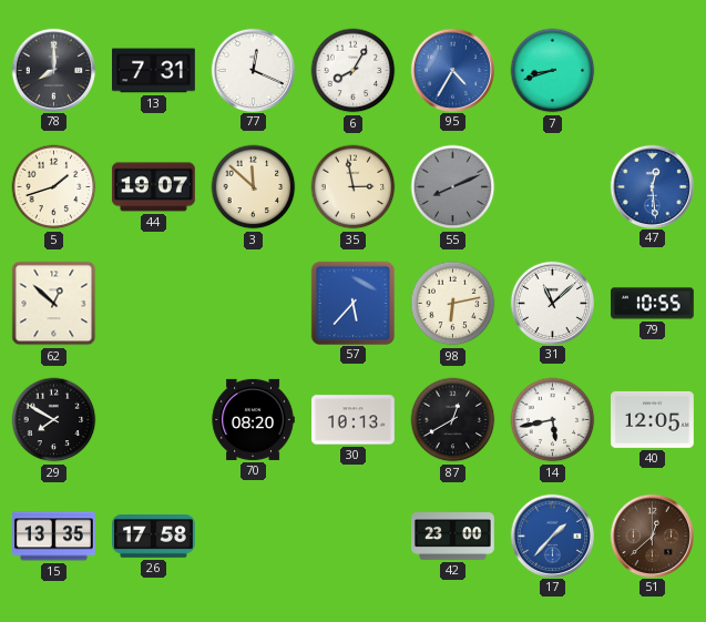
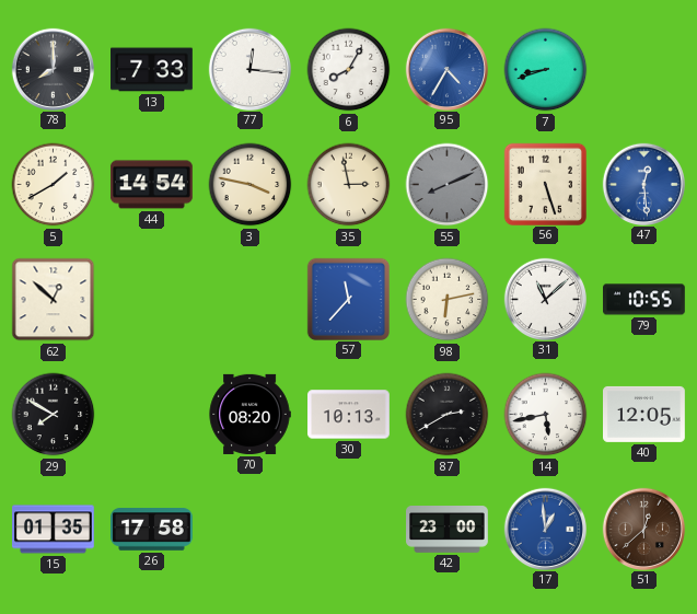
13: 7:31 -> 7:33 (152, 70)
77: 12:19 -> 12:16 (249, 69)
5: 1:42 -> 1:40 (54, 185)
44: 19:07 -> 14:54 (152, 185)
3: 11:52 -> 3:47 (251, 185)
56: none -> 5:27 (545, 184)
57: 5:37 -> 11:37 (348, 299)
87: 12:40 -> 2:40 (448, 415)
15: 13:35 -> 01:35 (54, 530)
17: 1:37 -> 12:59 (545, 529)
